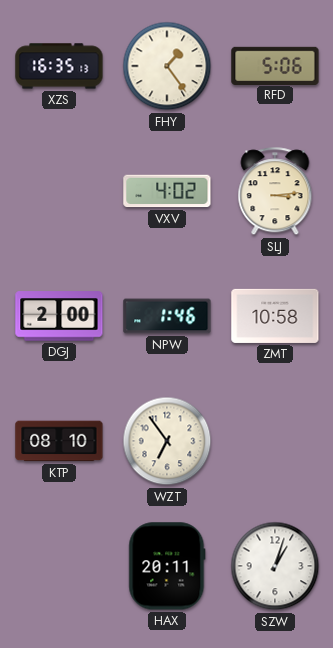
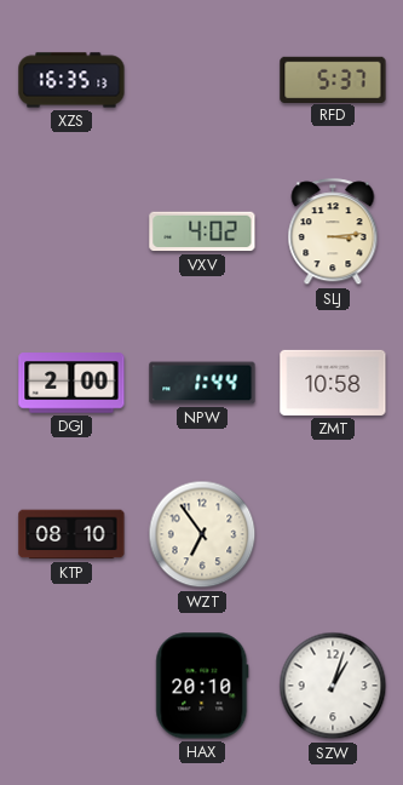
FHY: 1:24 -> none (167, 66)
RFD: 5:06 -> 5:37 (333, 79)
NPW: 1:46 -> 1:44 (202, 383)
HAX: 20:11 -> 20:10 (202, 686)
